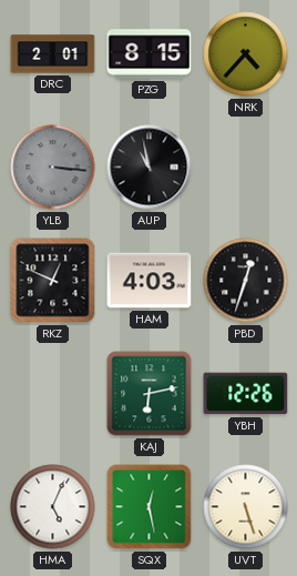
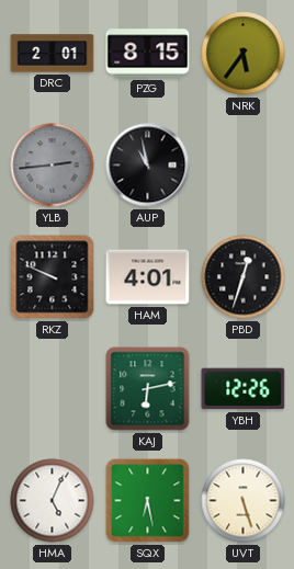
NRK: 4:37 -> 5:36 (244, 54)
YLB: 3:16 -> 2:44 (53, 166)
RKZ: 12:49 -> 9:49 (53, 277)
HAM: 4:03 -> 4:01 (148, 277)
SQX: 12:28 -> 6:28 (148, 501)
